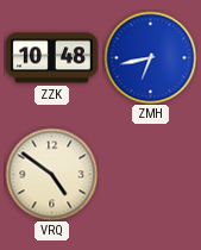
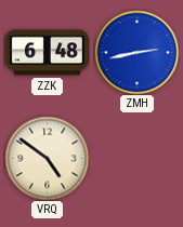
ZZK: 10:48 -> 6:48 (47, 53)
ZMH: 6:43 -> 2:43 (136, 52)
